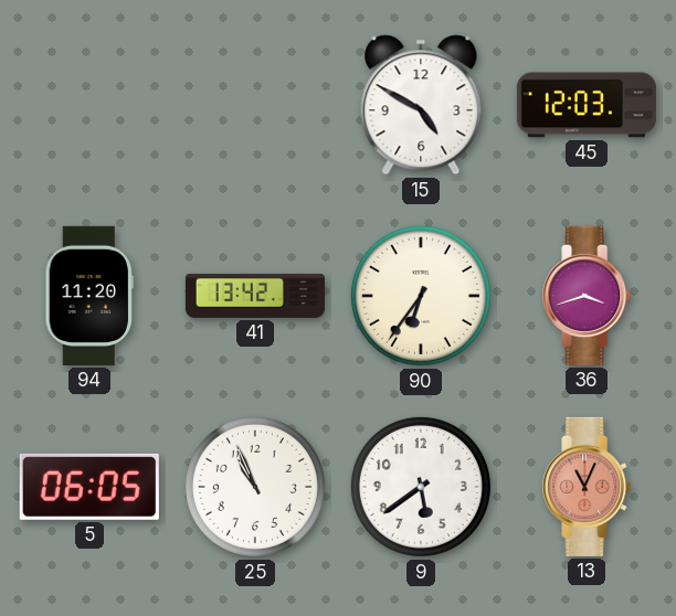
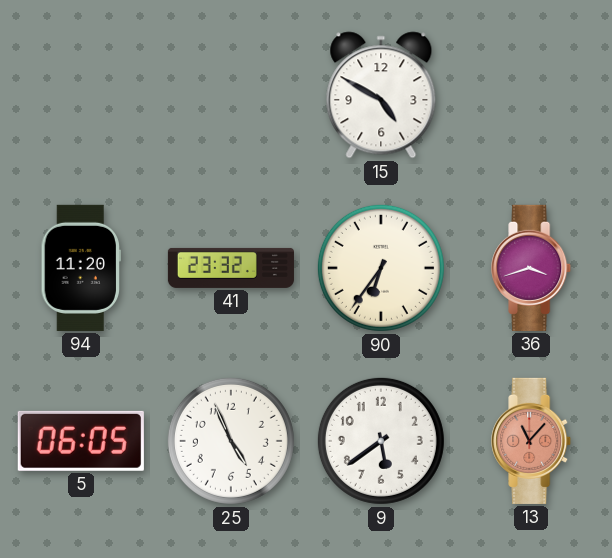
45: 12:03 -> none (587, 105)
41: 13:42 -> 23:32 (231, 268)
25: 10:56 -> 4:56 (231, 441)
13: 11:04 -> 11:07 (532, 441)
